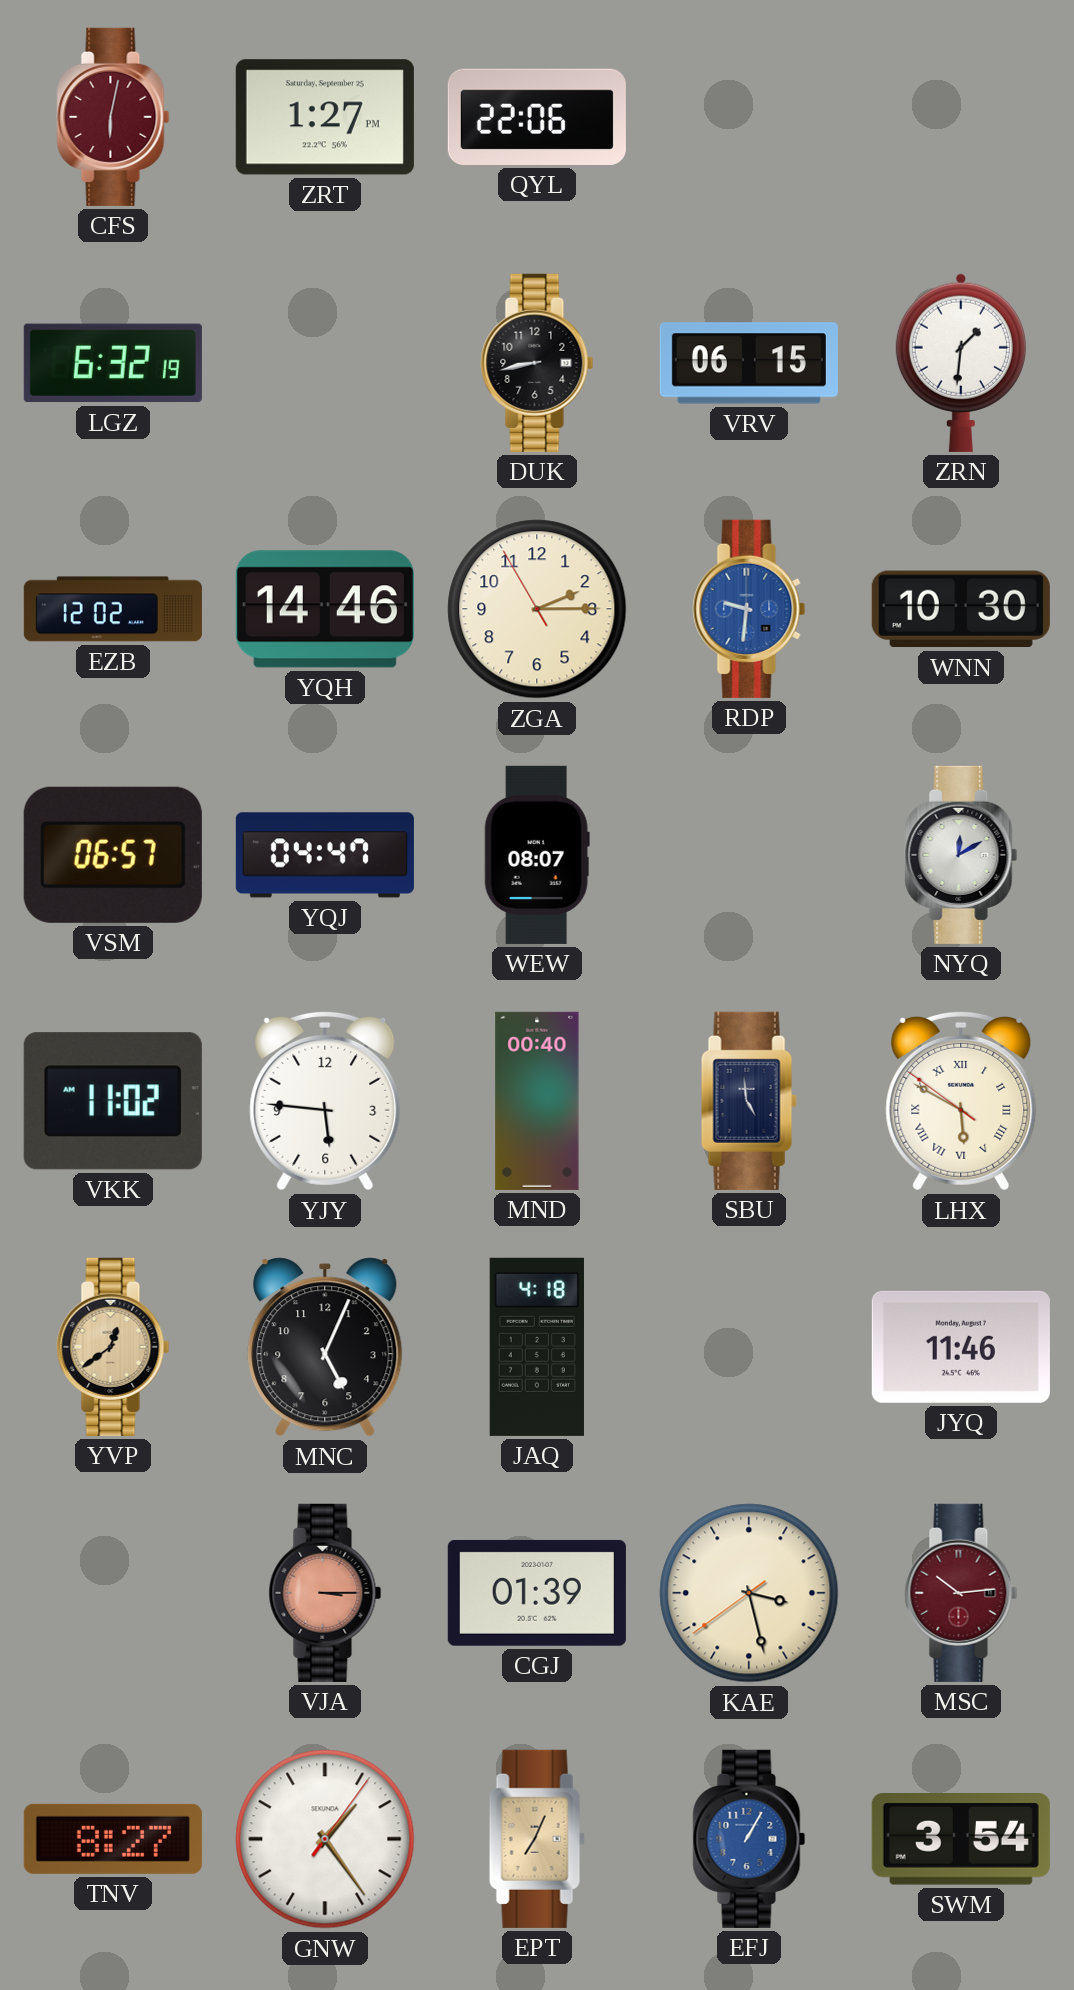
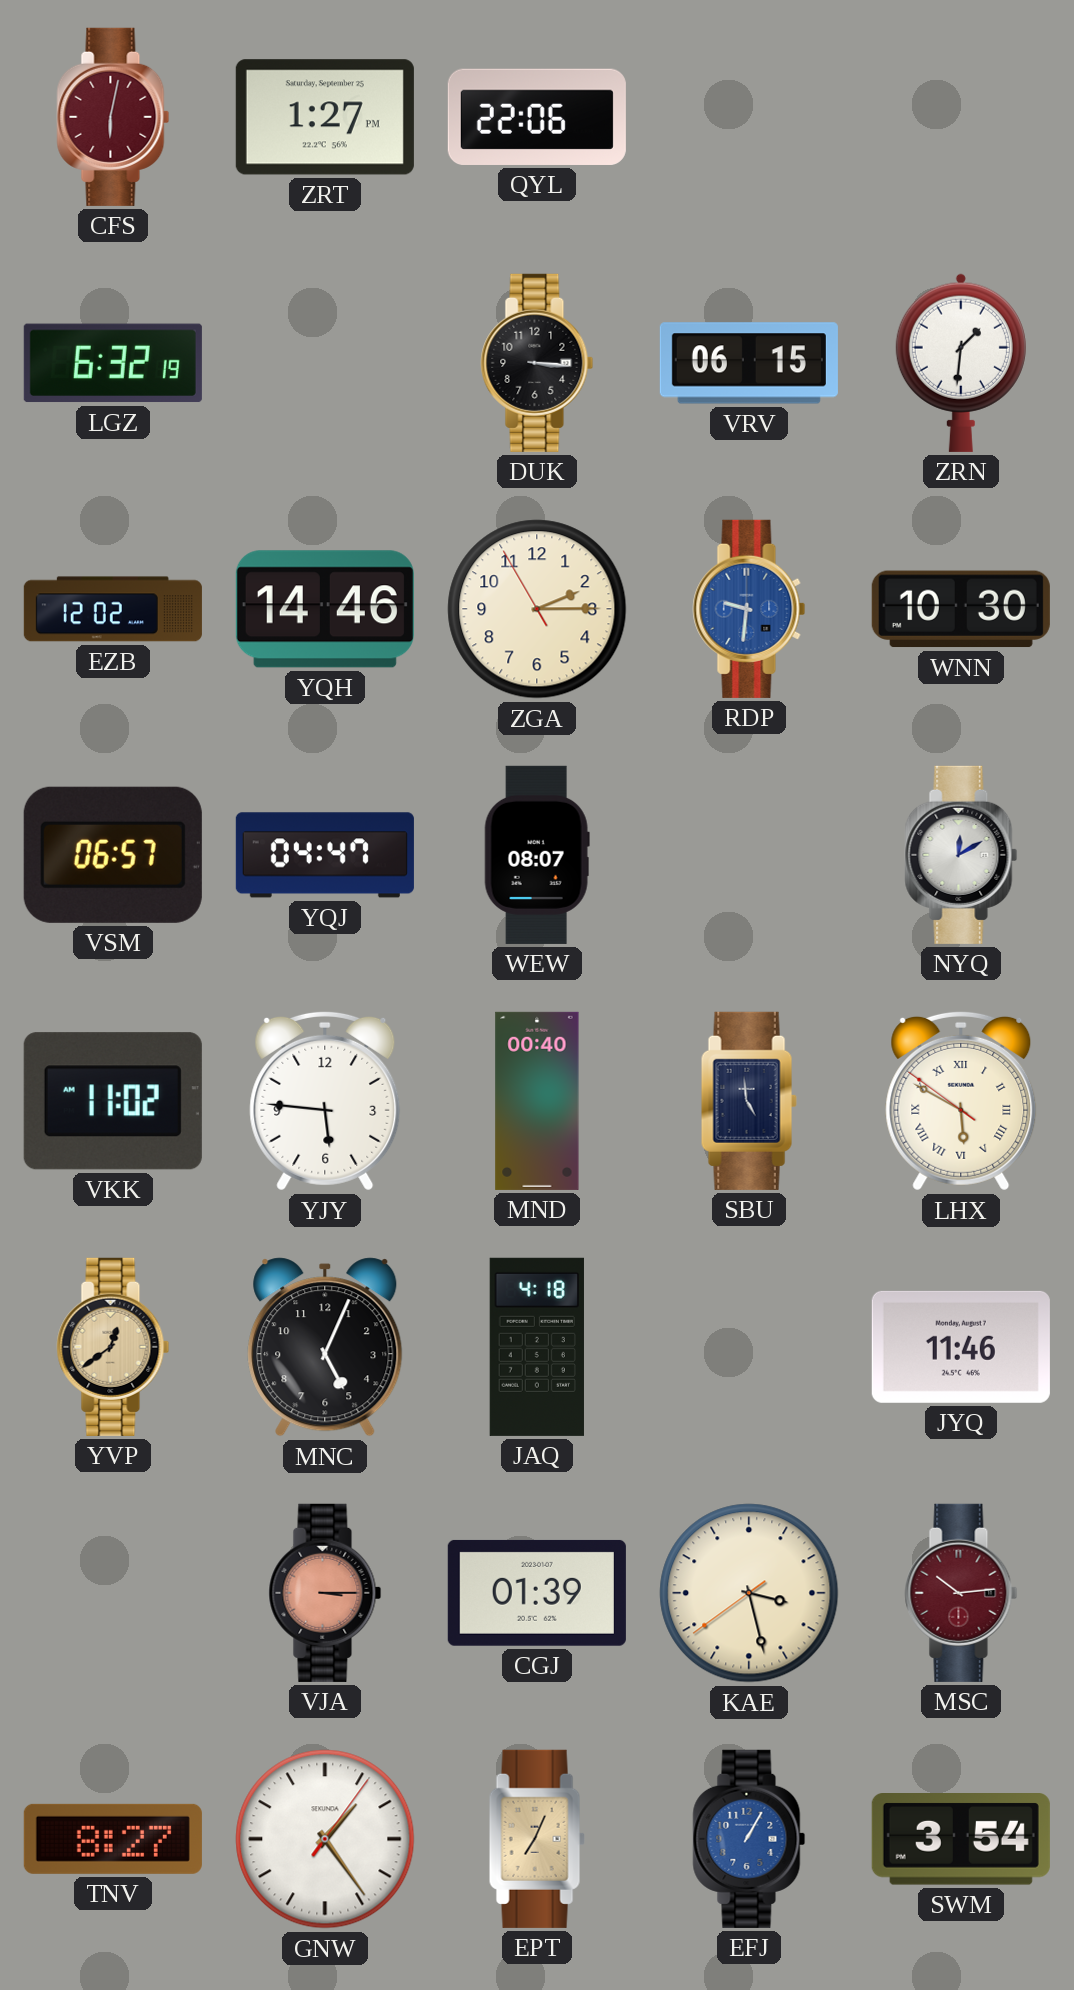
DUK: 8:43 -> 3:16 (537, 363)
